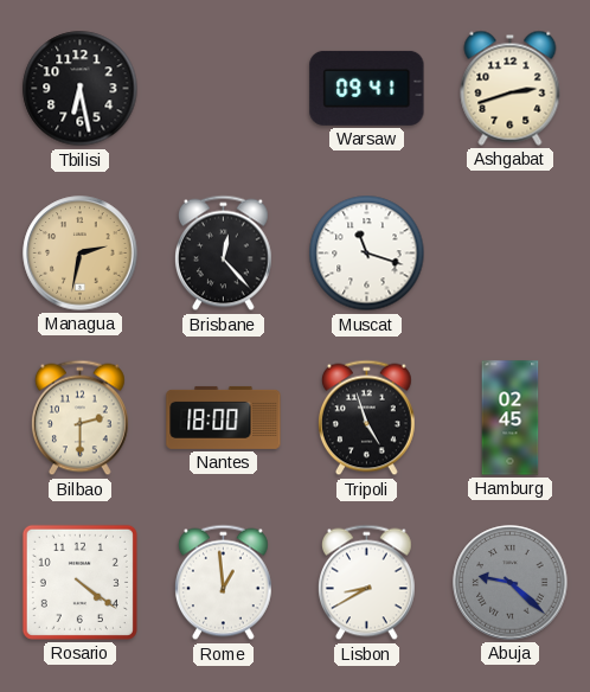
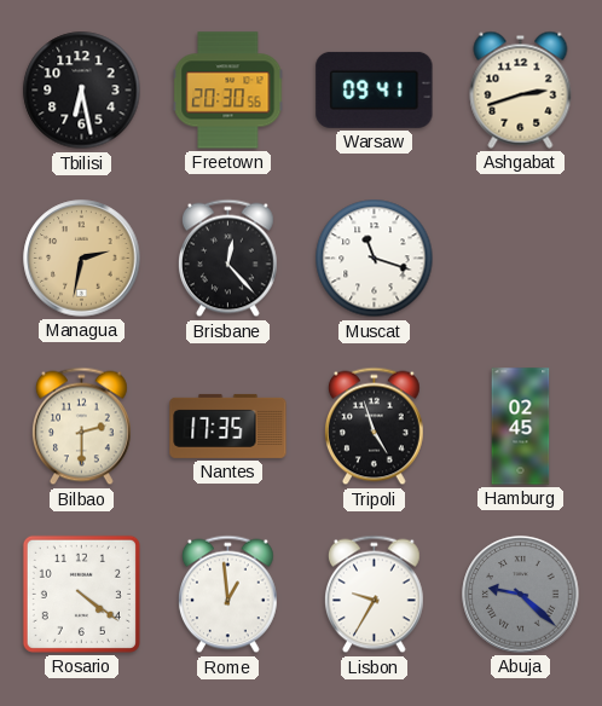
Freetown: none -> 20:30 (228, 91)
Nantes: 18:00 -> 17:35 (228, 426)
Lisbon: 8:40 -> 9:35 (375, 595)
